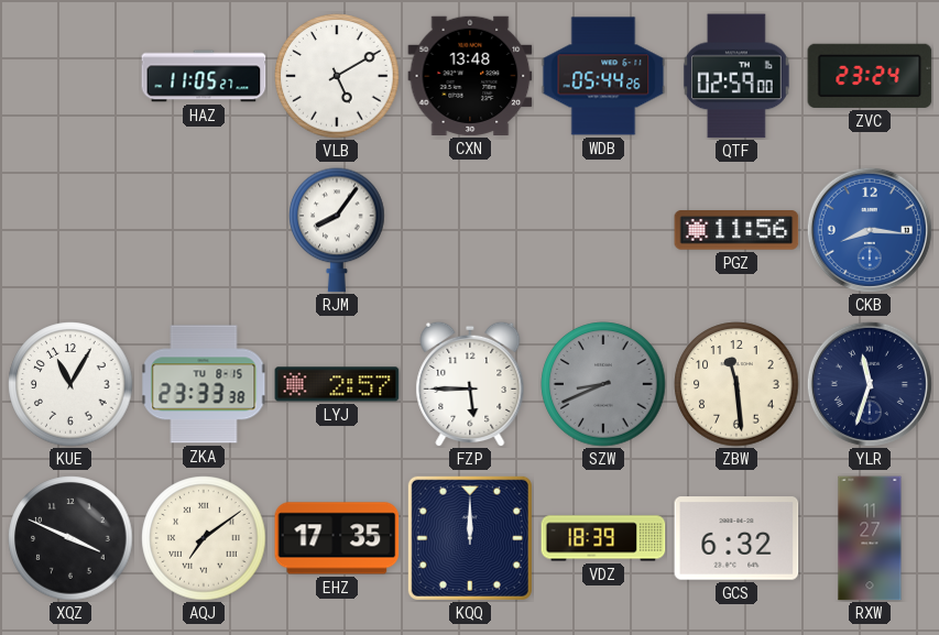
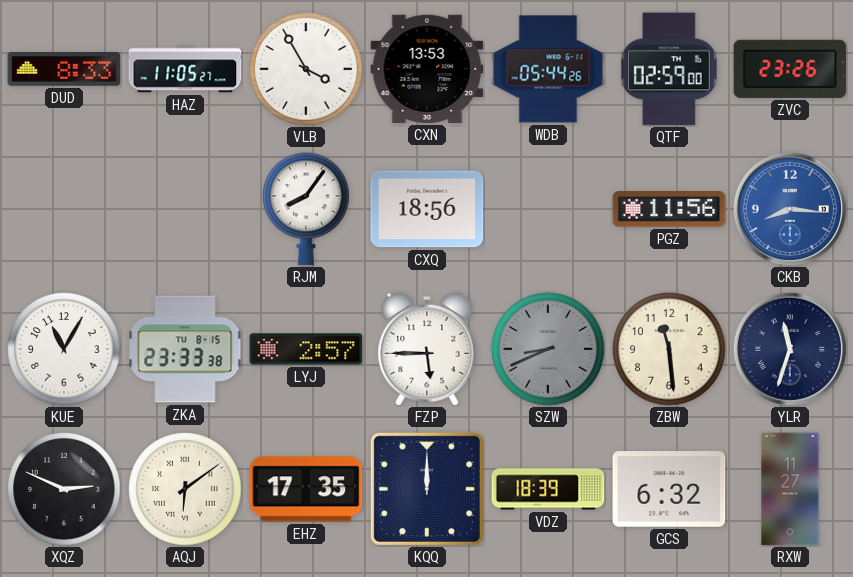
DUD: none -> 8:33 (64, 70)
VLB: 5:10 -> 3:55 (306, 69)
CXN: 13:48 -> 13:53 (427, 69)
ZVC: 23:24 -> 23:26 (790, 69)
CXQ: none -> 18:56 (427, 209)
XQZ: 3:49 -> 2:49 (64, 489)
AQJ: 7:09 -> 6:09 (185, 489)
